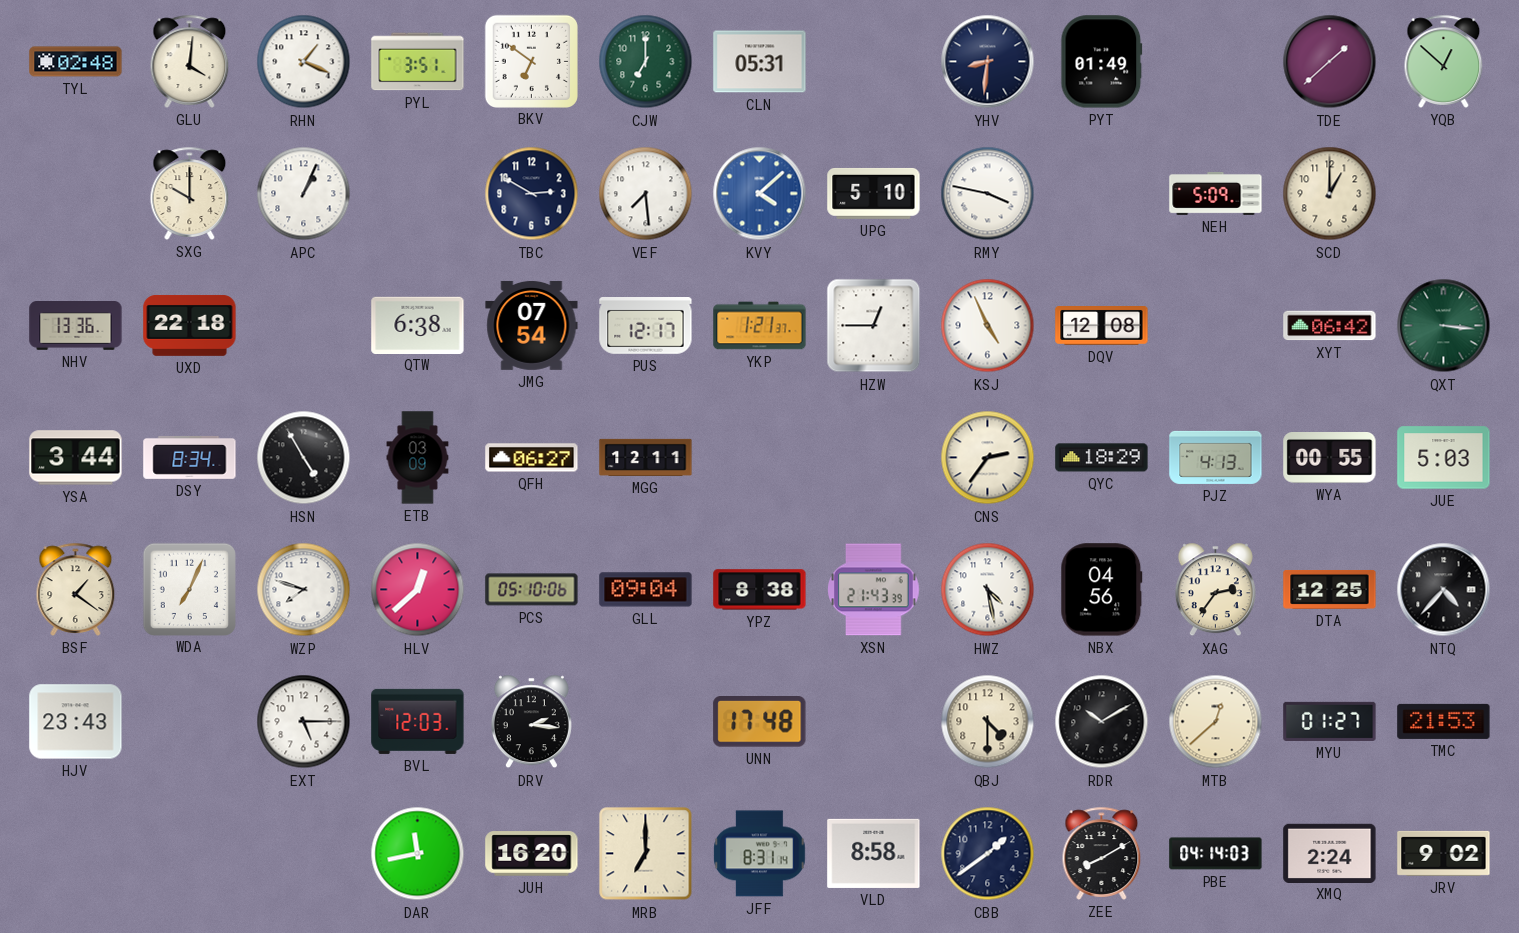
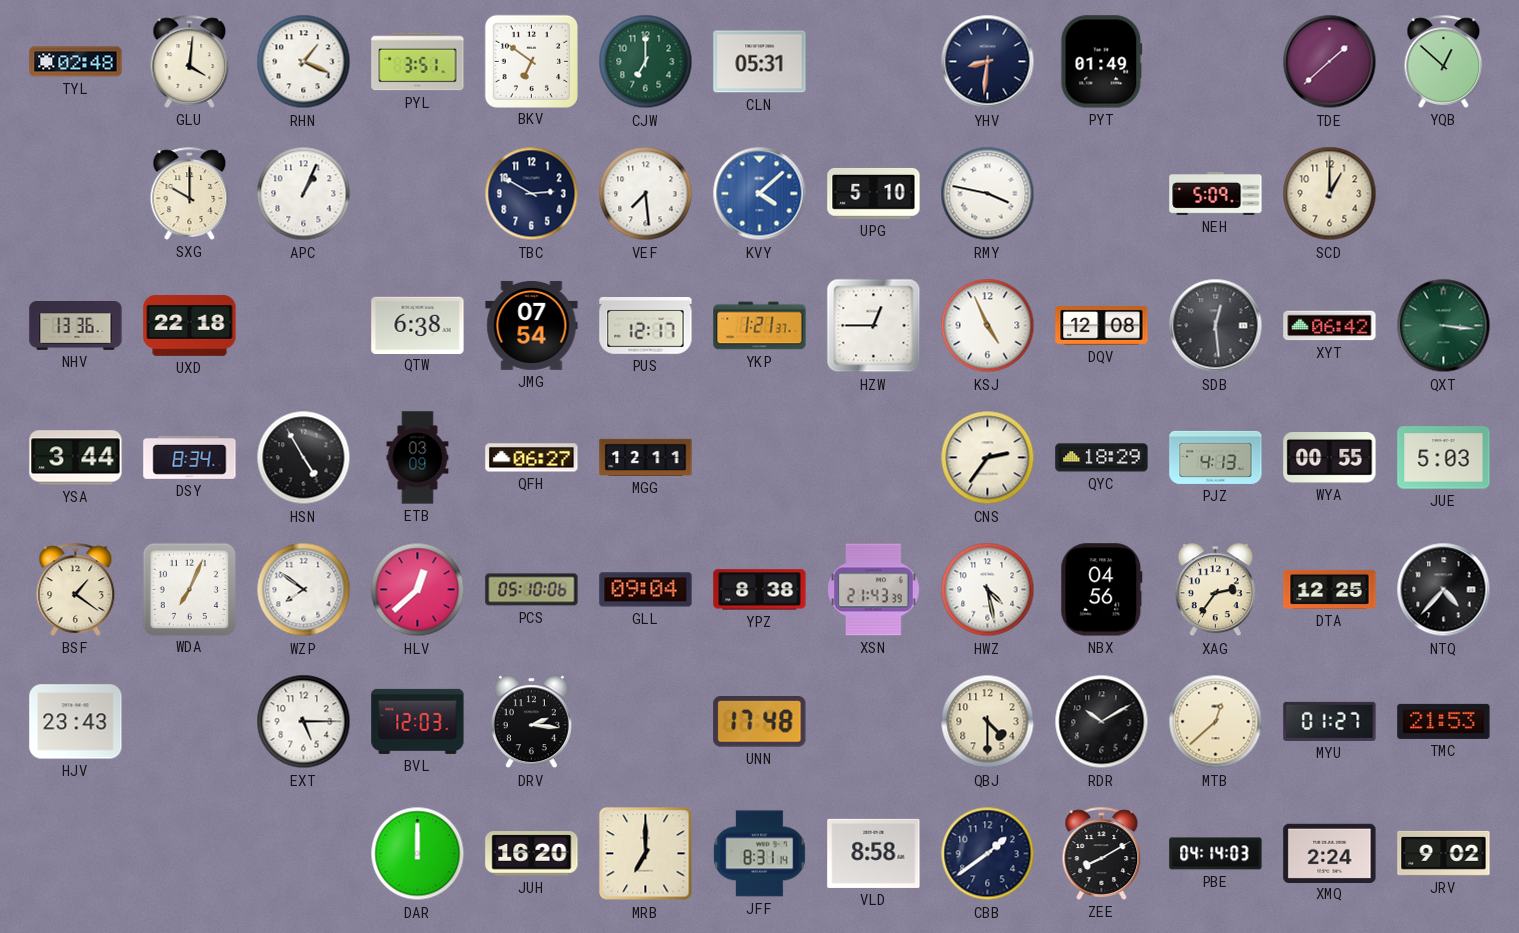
SDB: none -> 12:29 (1216, 326)
WZP: 7:48 -> 7:51 (304, 590)
DAR: 11:43 -> 12:00 (418, 854)
